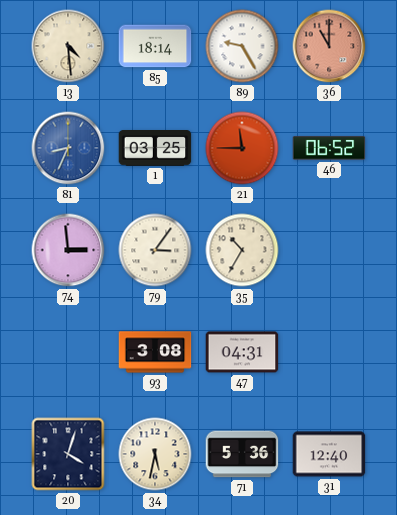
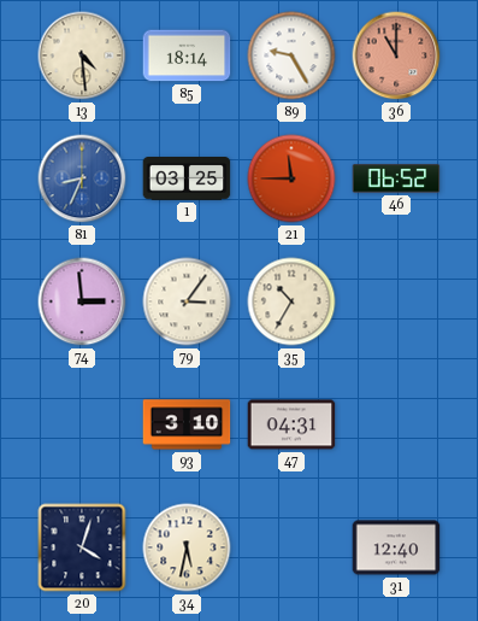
93: 3:08 -> 3:10 (187, 424)
71: 5:36 -> none (242, 454)
